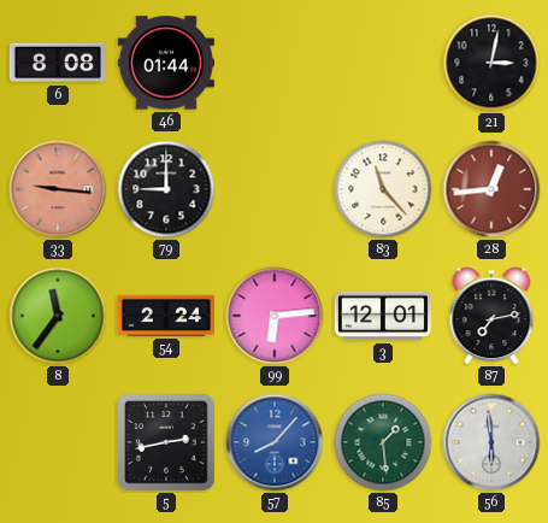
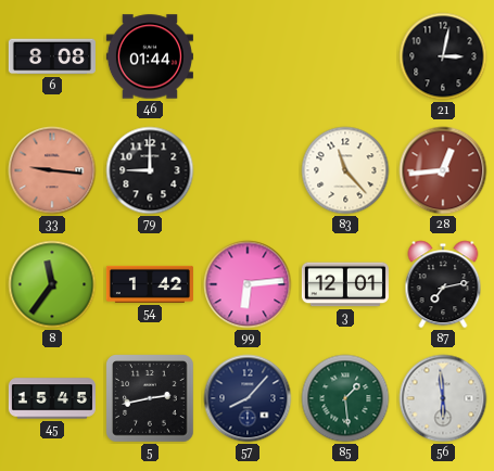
54: 2:24 -> 1:42 (150, 284)
45: none -> 15:45 (52, 398)
57 dial: blue -> navy (248, 398)
